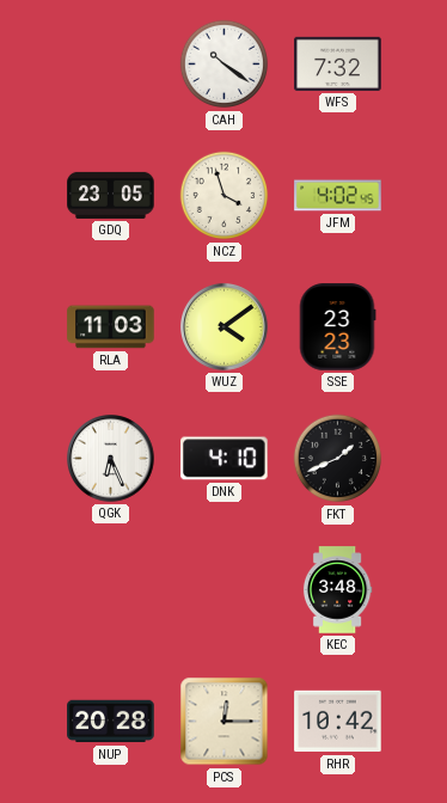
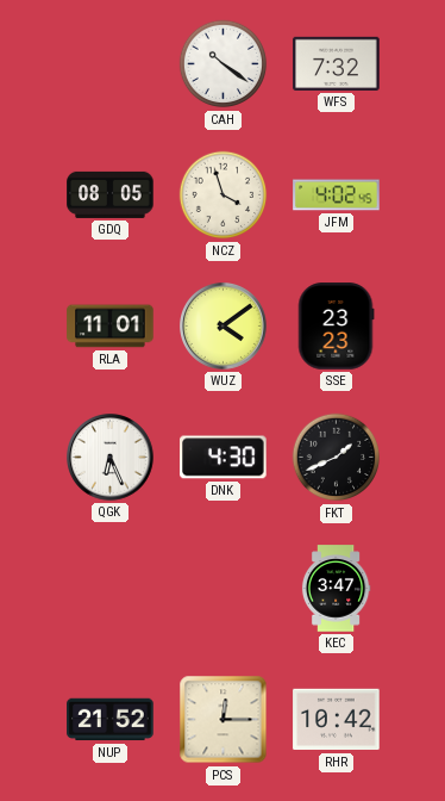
GDQ: 23:05 -> 08:05 (111, 194)
RLA: 11:03 -> 11:01 (111, 327)
DNK: 4:10 -> 4:30 (224, 458)
KEC: 3:48 -> 3:47 (336, 589)
NUP: 20:28 -> 21:52 (111, 720)
